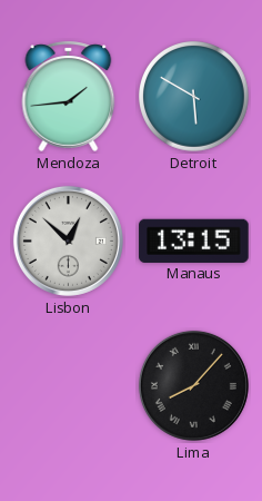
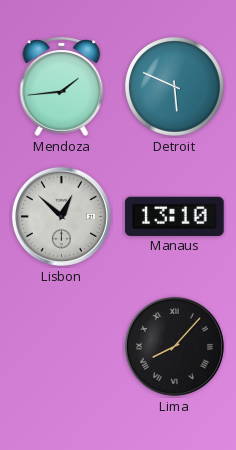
Detroit: 5:50 -> 5:49 (175, 87)
Manaus: 13:15 -> 13:10 (175, 216)
